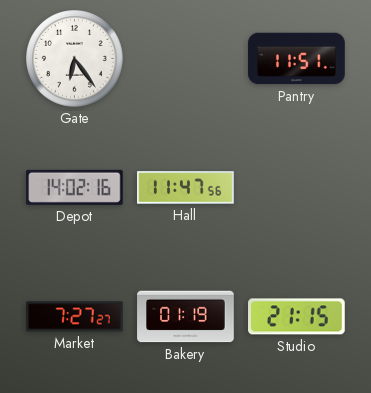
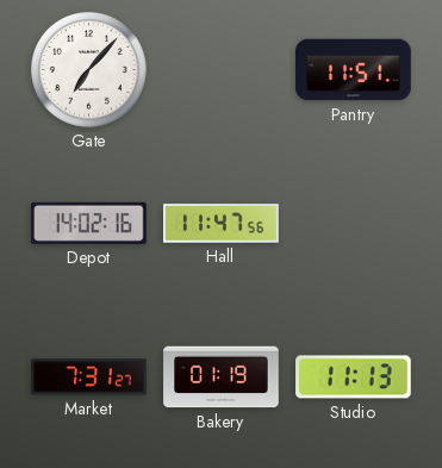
Gate: 6:24 -> 7:07 (89, 70)
Market: 7:27 -> 7:31 (89, 377)
Studio: 21:15 -> 11:13 (354, 377)
